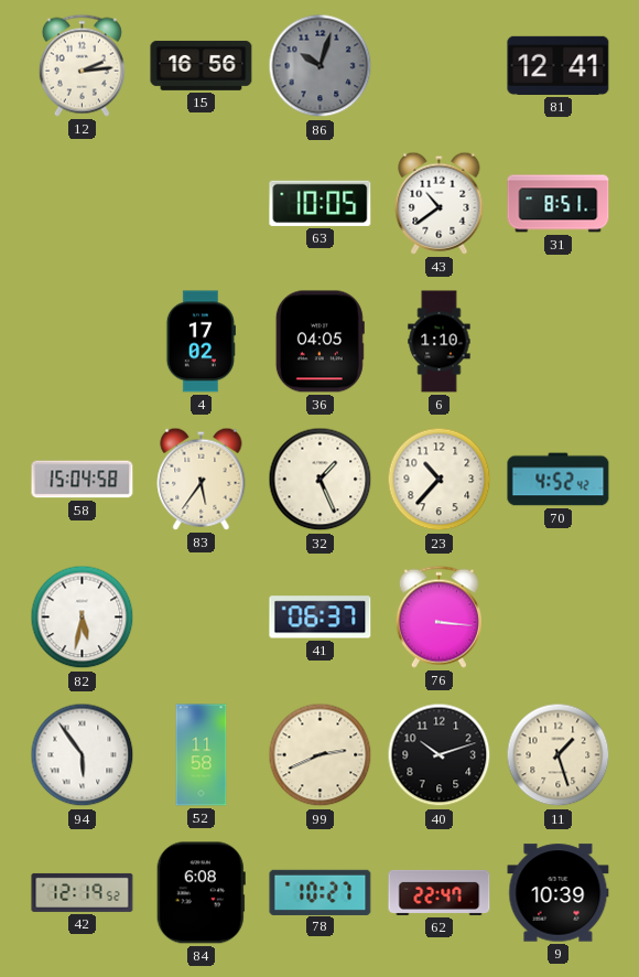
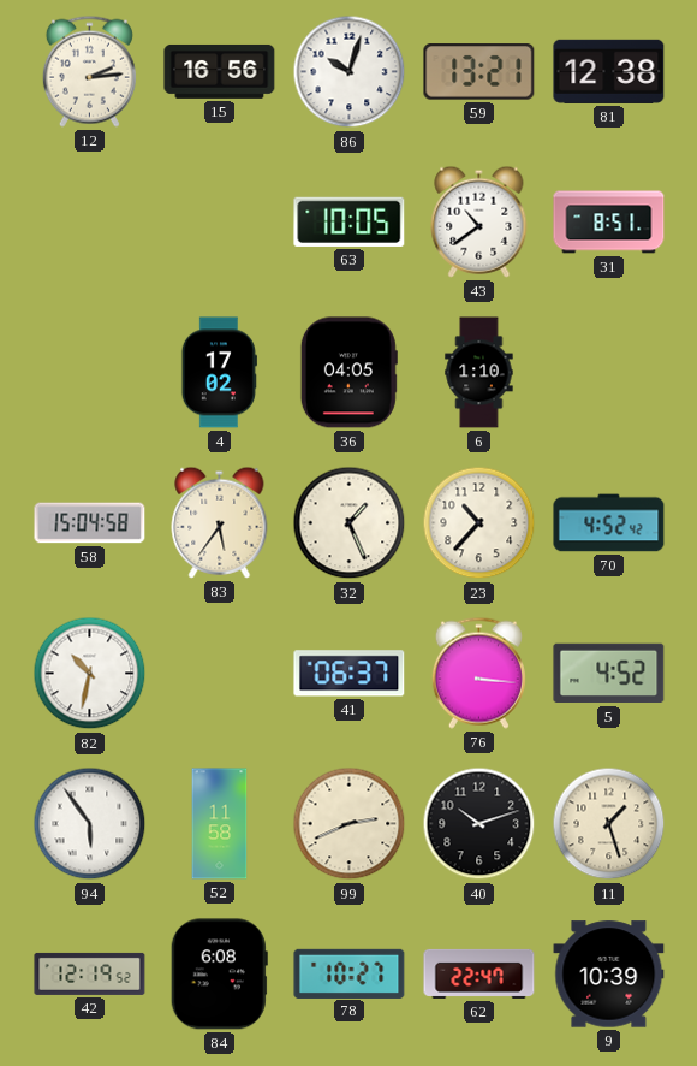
86 dial: grey -> white (350, 72)
59: none -> 13:21 (479, 72)
81: 12:41 -> 12:38 (609, 71)
82: 5:32 -> 10:32 (90, 674)
5: none -> 4:52 (609, 674)
